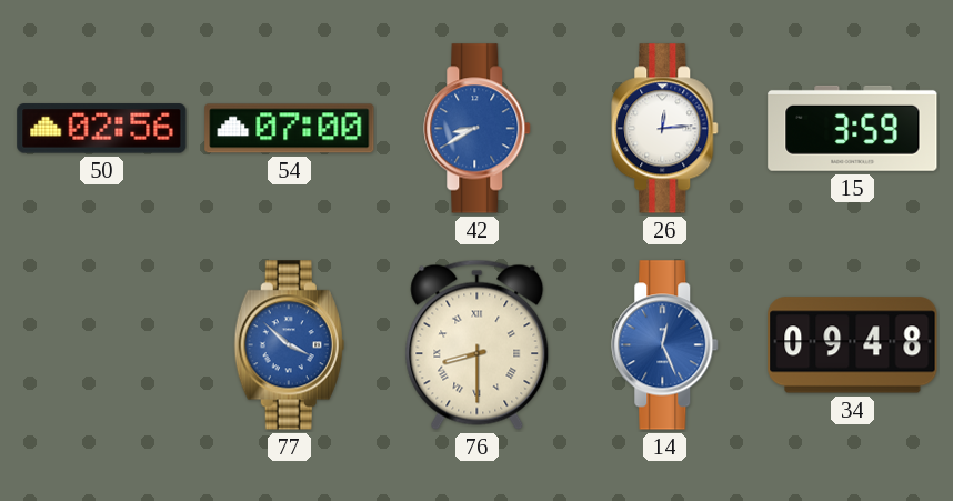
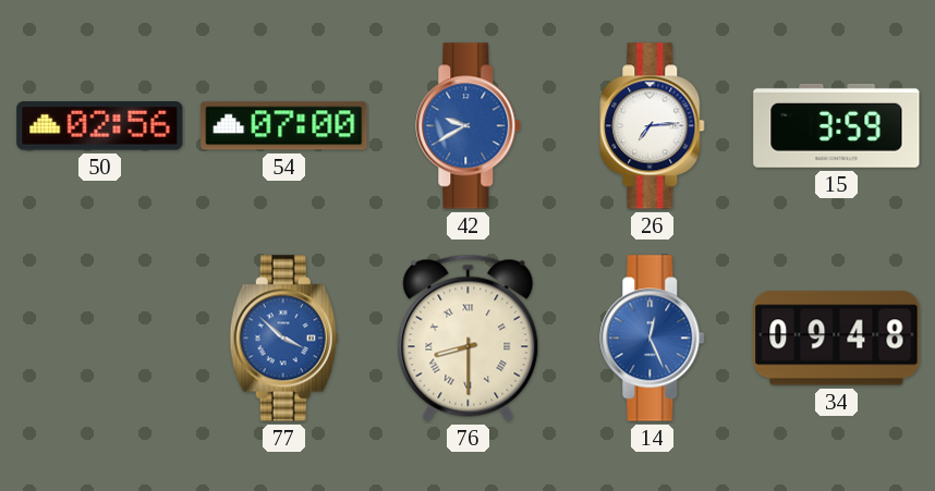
42: 8:40 -> 9:40 (469, 126)
26: 12:14 -> 7:14 (653, 126)
